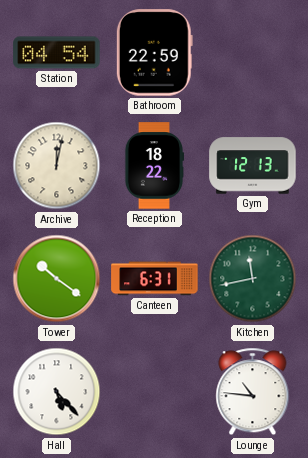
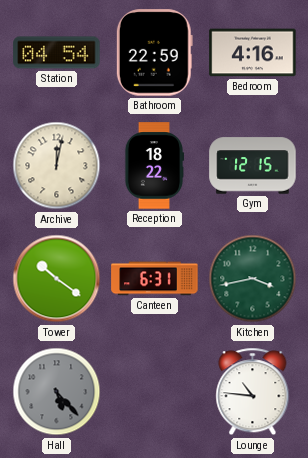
Bedroom: none -> 4:16 (253, 53)
Gym: 12:13 -> 12:15 (253, 166)
Kitchen: 11:43 -> 3:43 (253, 279)
Hall dial: white -> grey (57, 392)
